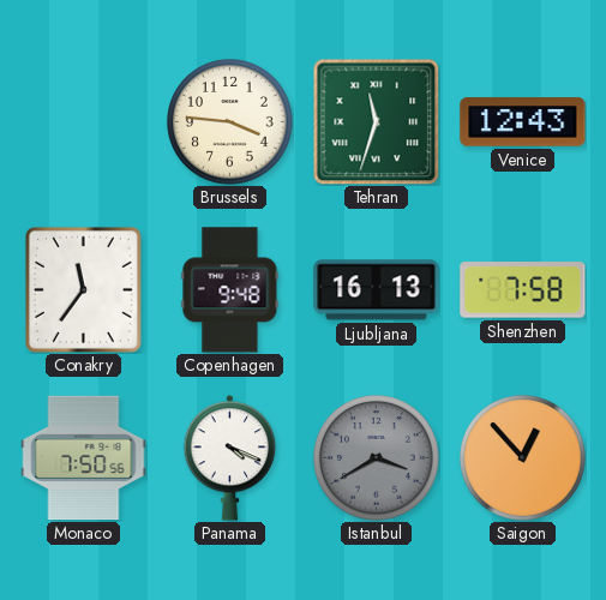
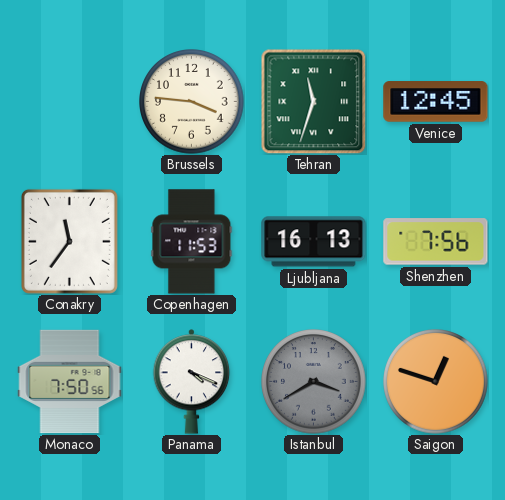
Venice: 12:43 -> 12:45 (436, 102)
Copenhagen: 9:48 -> 11:53 (192, 242)
Shenzhen: 7:58 -> 7:56 (436, 242)
Saigon: 12:53 -> 12:48 (436, 382)
